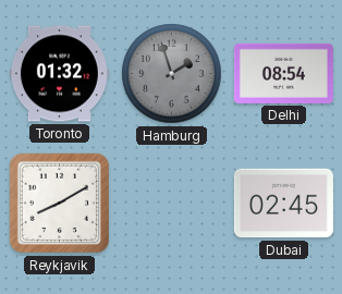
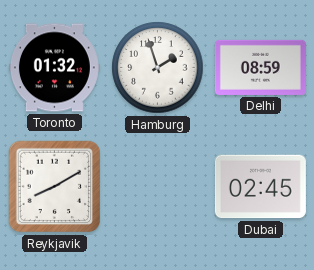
Hamburg dial: grey -> white (158, 68)
Delhi: 08:54 -> 08:59 (260, 67)
